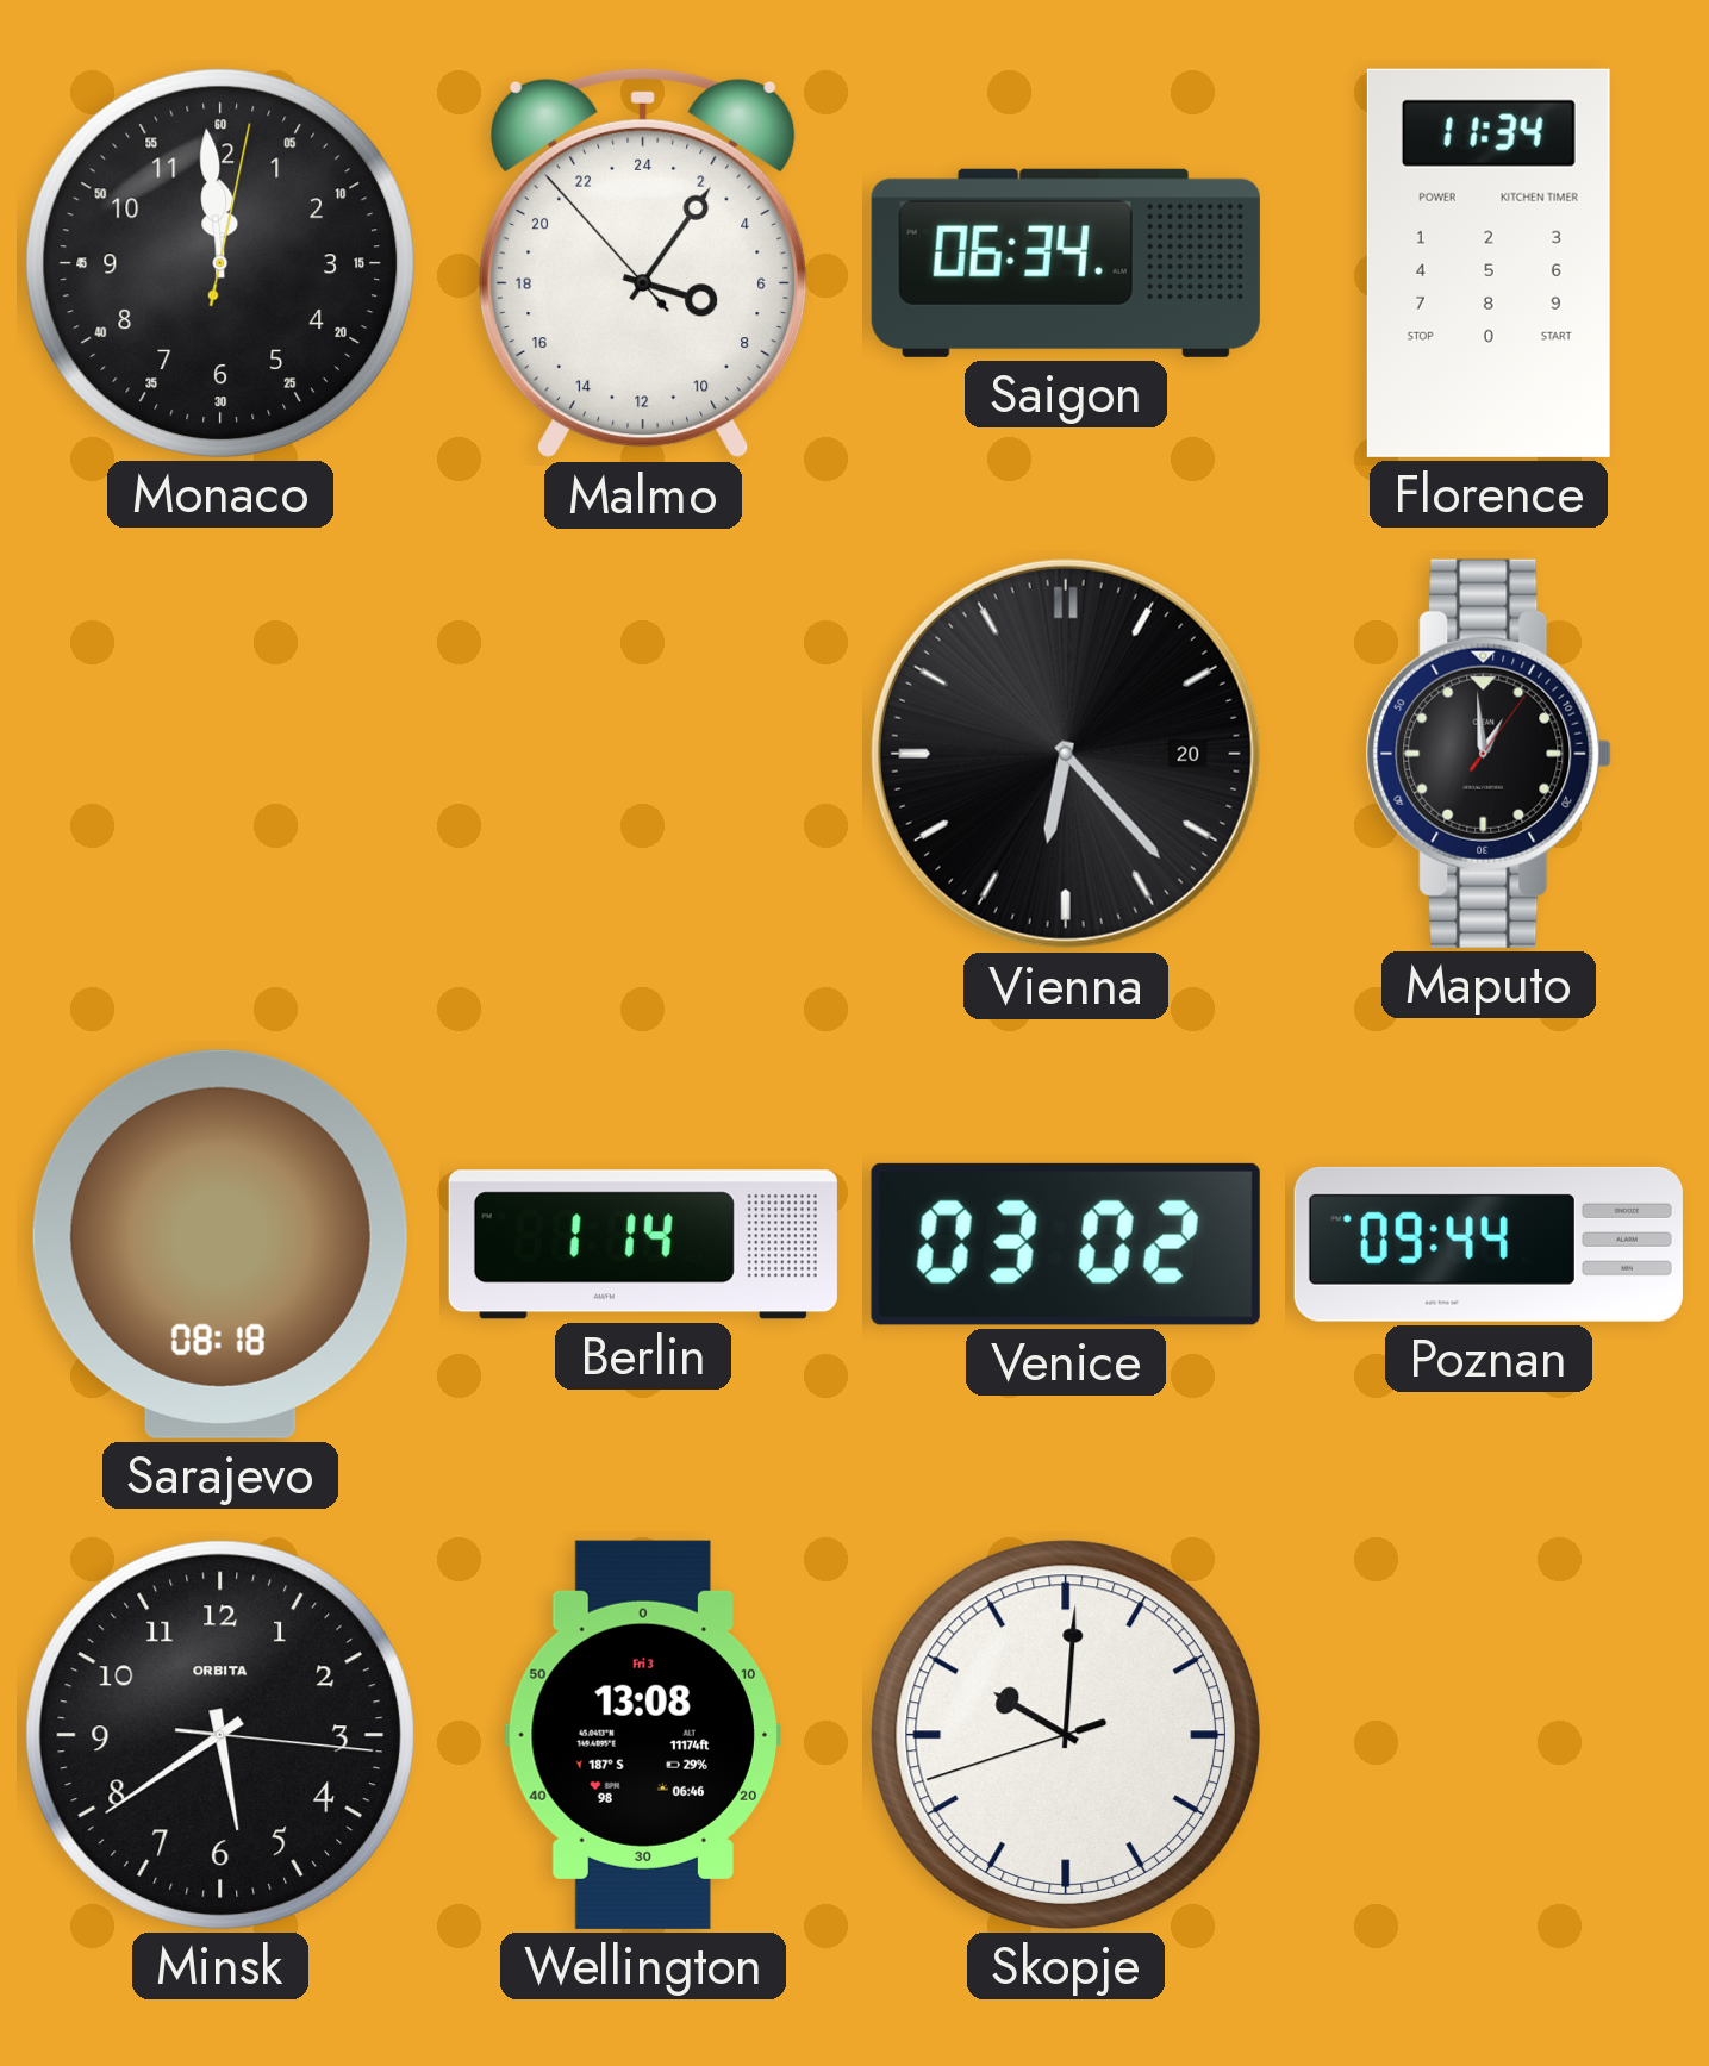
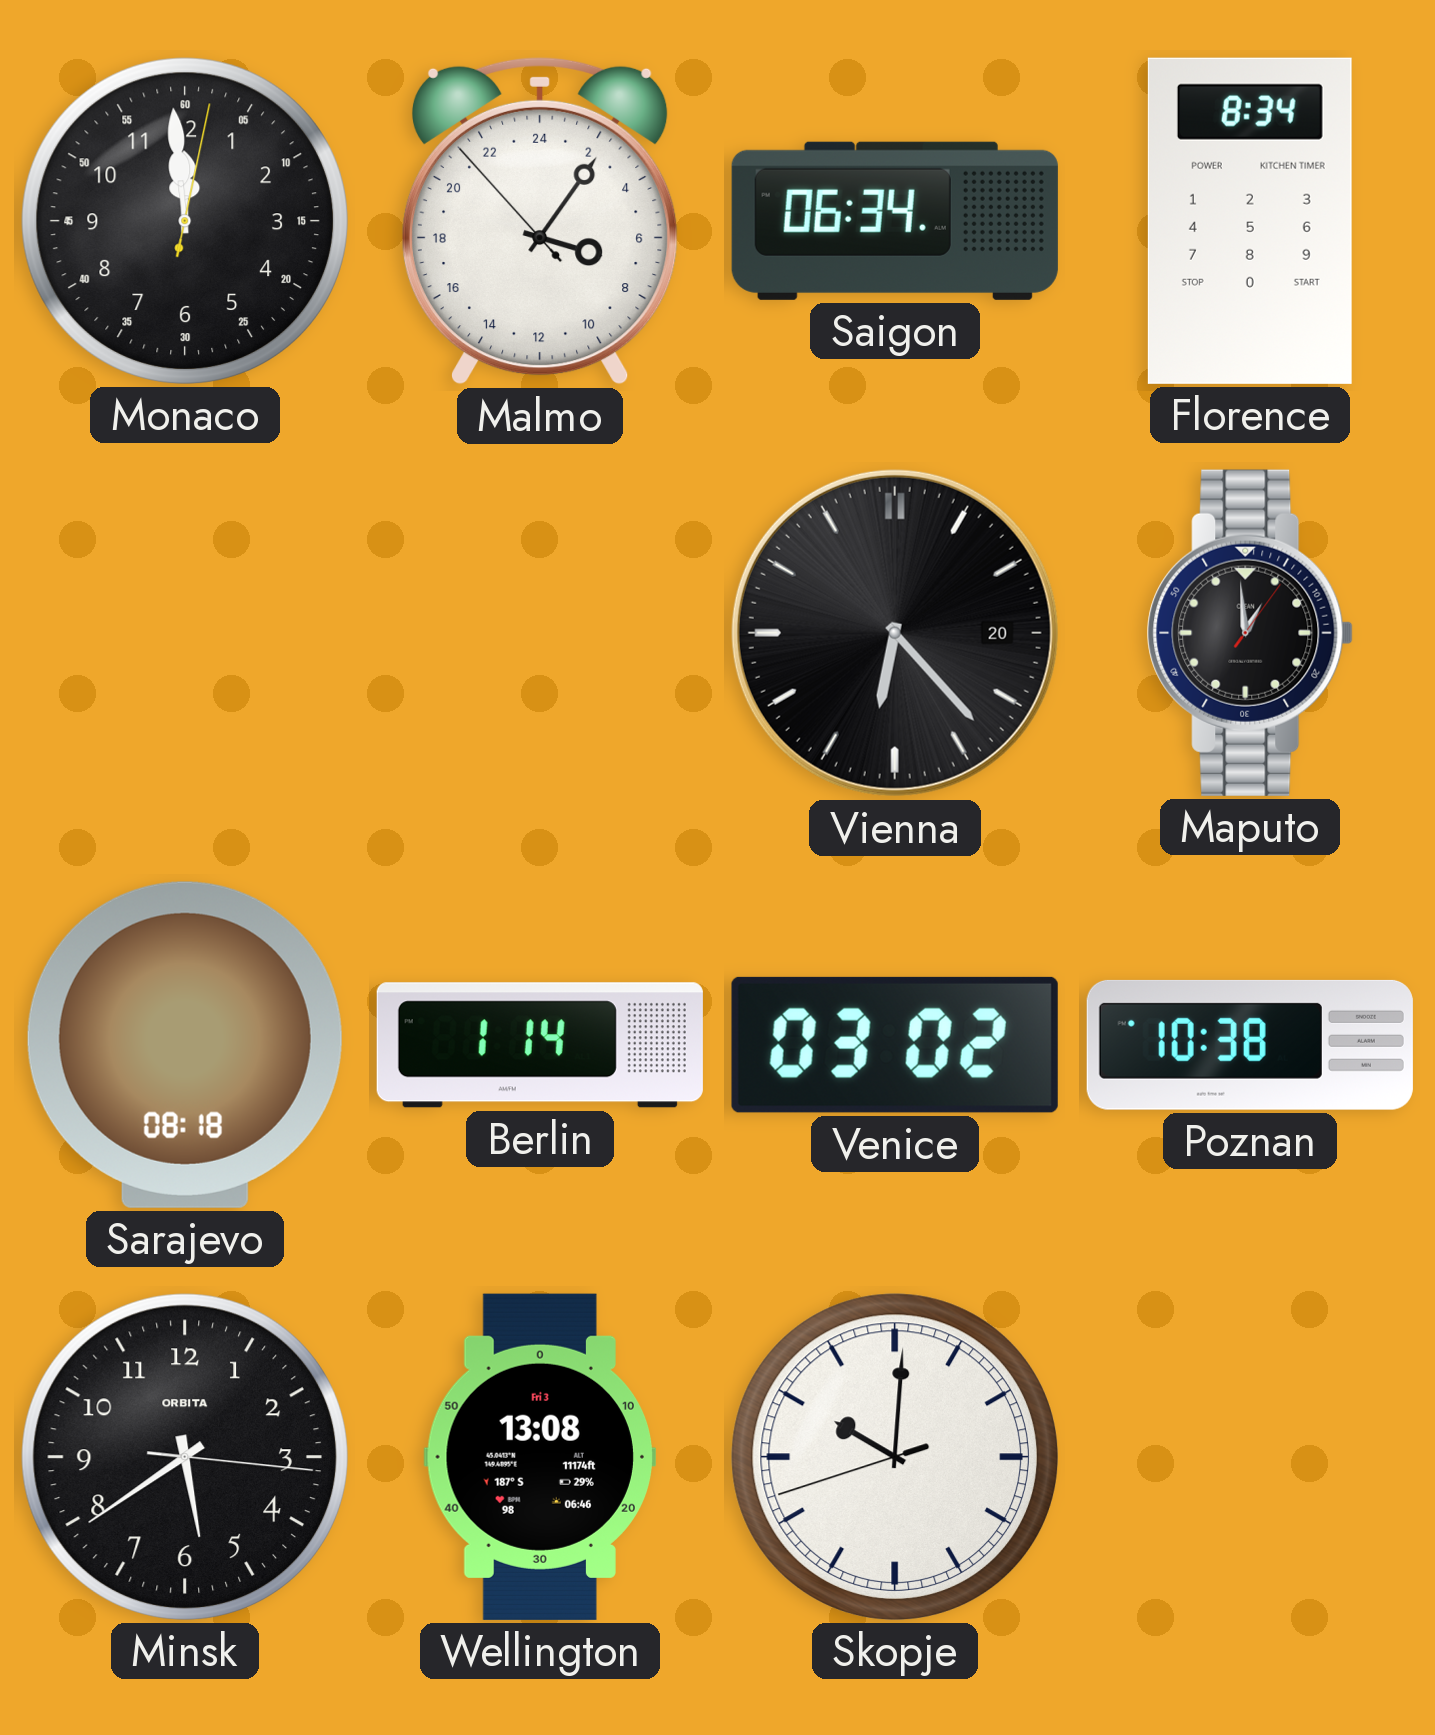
Florence: 11:34 -> 8:34 (1250, 221)
Poznan: 09:44 -> 10:38 (1250, 1045)
